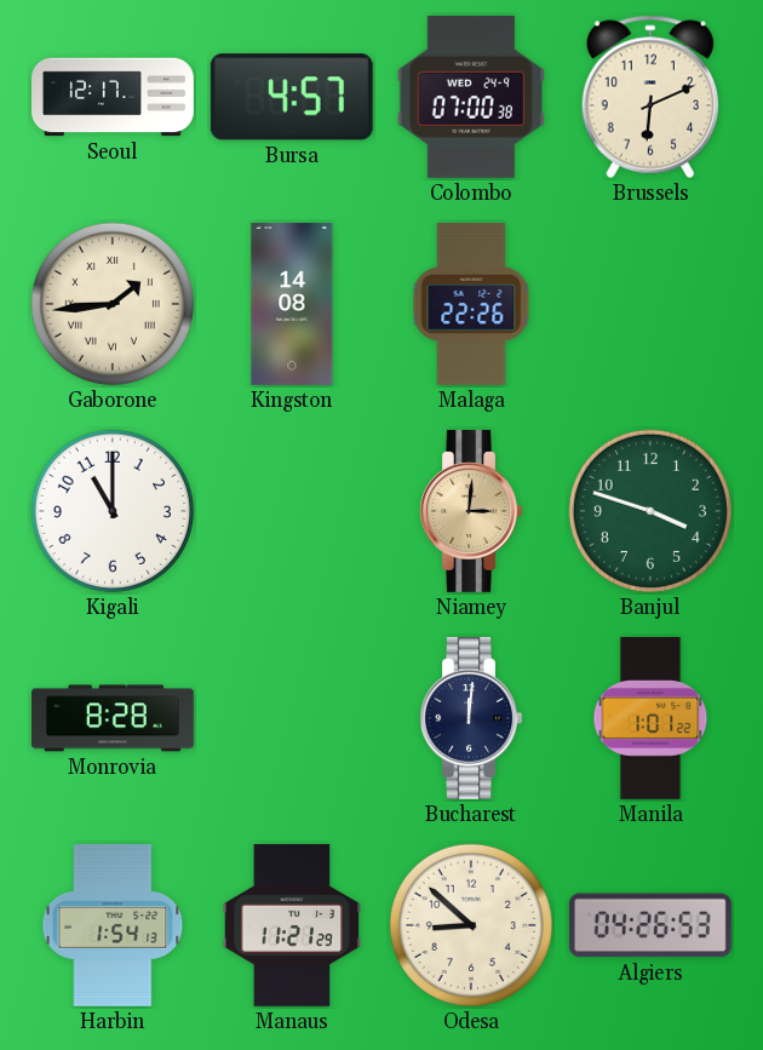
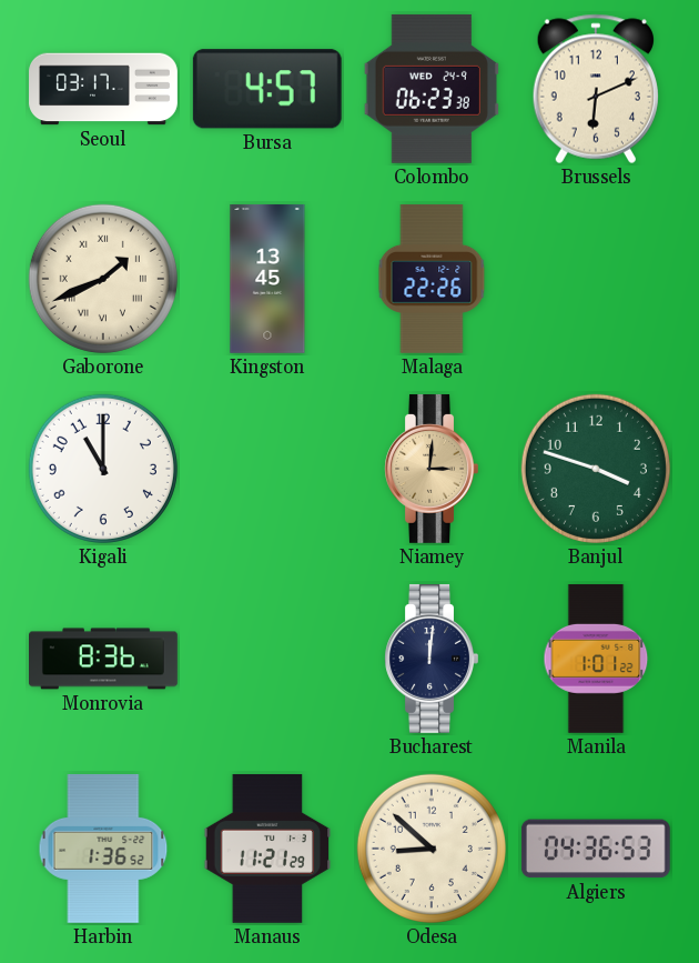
Seoul: 12:17 -> 03:17 (103, 89)
Colombo: 07:00 -> 06:23 (432, 89)
Gaborone: 1:44 -> 1:41 (103, 279)
Kingston: 14:08 -> 13:45 (267, 279)
Monrovia: 8:28 -> 8:36 (104, 659)
Harbin: 1:54 -> 1:36 (103, 849)
Algiers: 04:26 -> 04:36 (596, 849)
